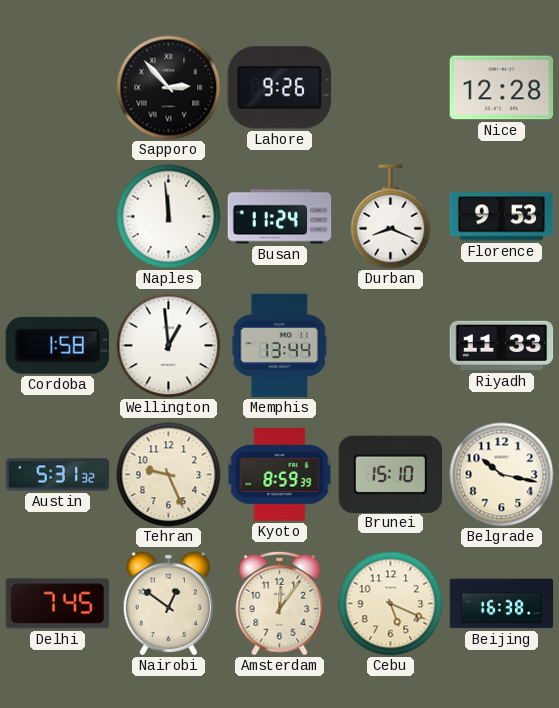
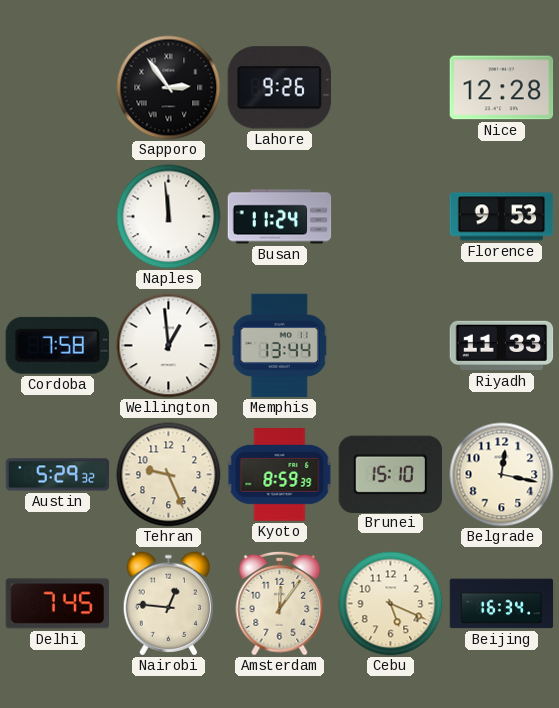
Sapporo: 2:53 -> 2:54 (169, 88)
Durban: 8:19 -> none (391, 217)
Cordoba: 1:58 -> 7:58 (57, 345)
Austin: 5:31 -> 5:29 (58, 475)
Belgrade: 10:17 -> 12:17 (502, 475)
Nairobi: 12:51 -> 12:46 (168, 604)
Beijing: 16:38 -> 16:34 (502, 604)
